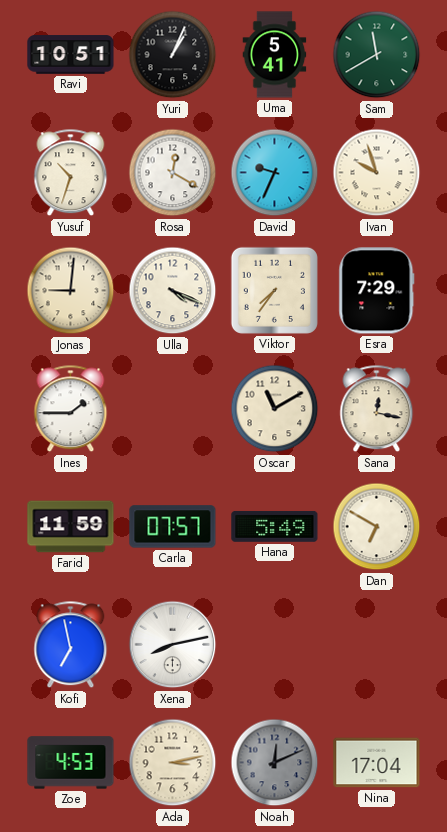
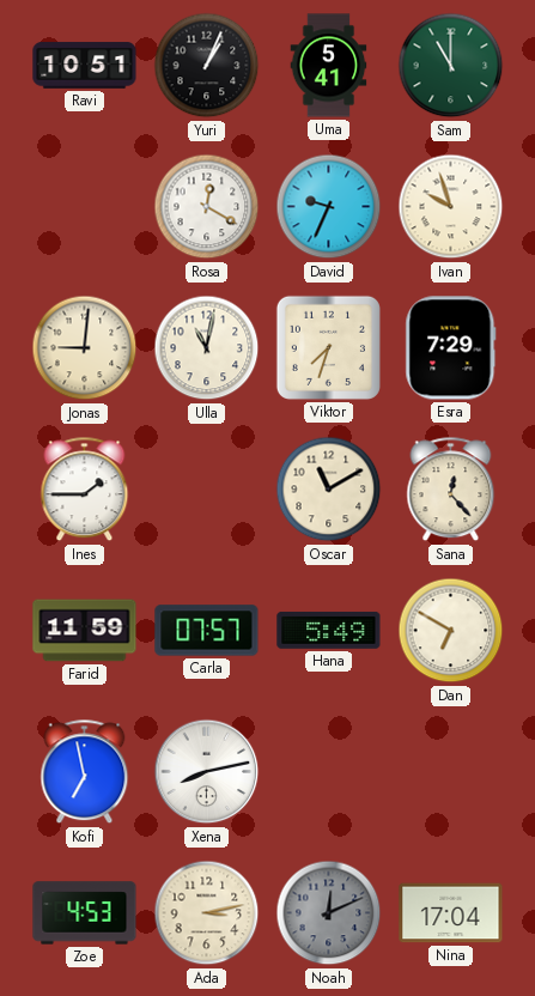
Sam: 11:40 -> 11:00 (451, 66)
Yusuf: 10:33 -> none (71, 173)
Ulla: 4:19 -> 11:02 (207, 348)
Viktor: 7:36 -> 7:33 (328, 347)
Sana: 12:17 -> 12:23 (451, 490)
